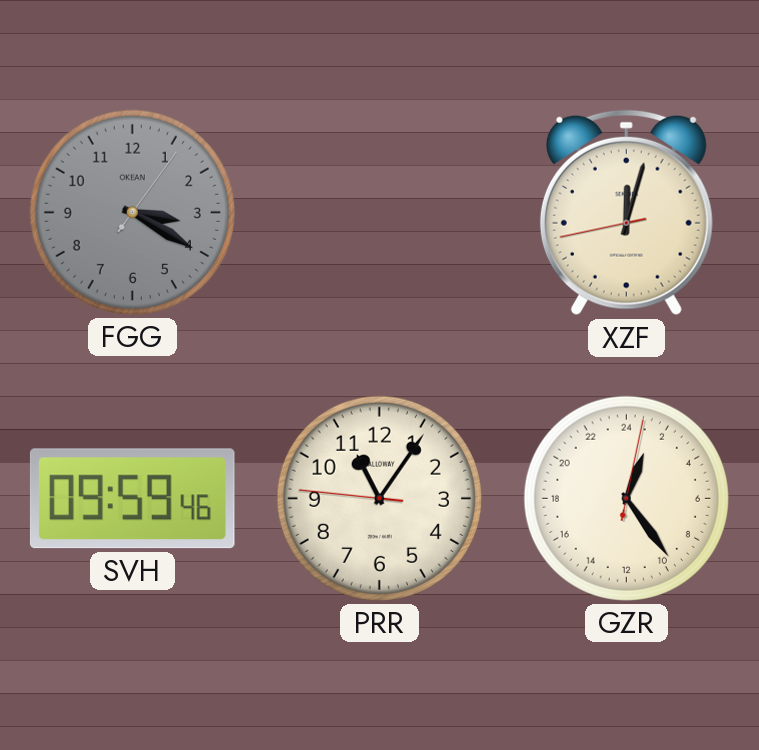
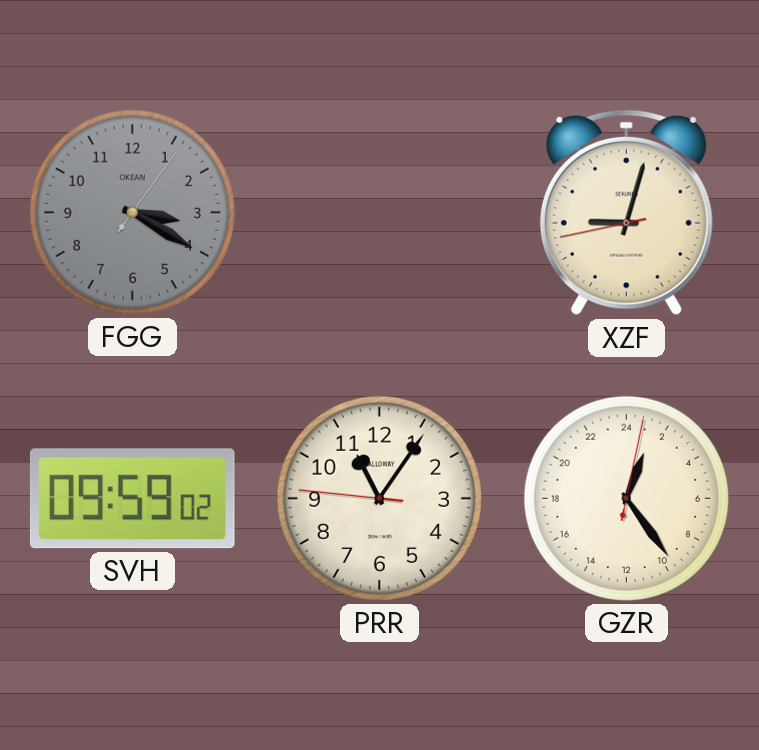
XZF: 12:02 -> 9:02 (626, 213)
SVH: 09:59:46 -> 09:59:02 (132, 499)
